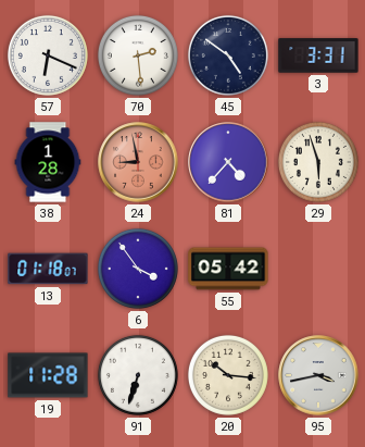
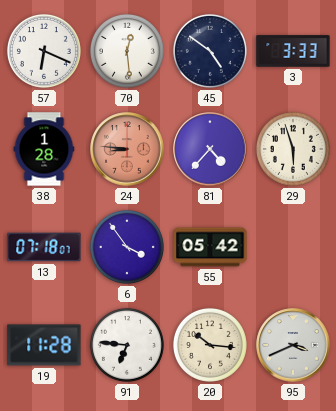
70: 2:29 -> 12:29 (127, 51)
3: 3:31 -> 3:33 (293, 51)
24: 8:58 -> 8:46 (127, 149)
13: 01:18 -> 07:18 (44, 247)
91: 6:33 -> 6:46 (127, 345)
95: 3:43 -> 3:41 (293, 345)
